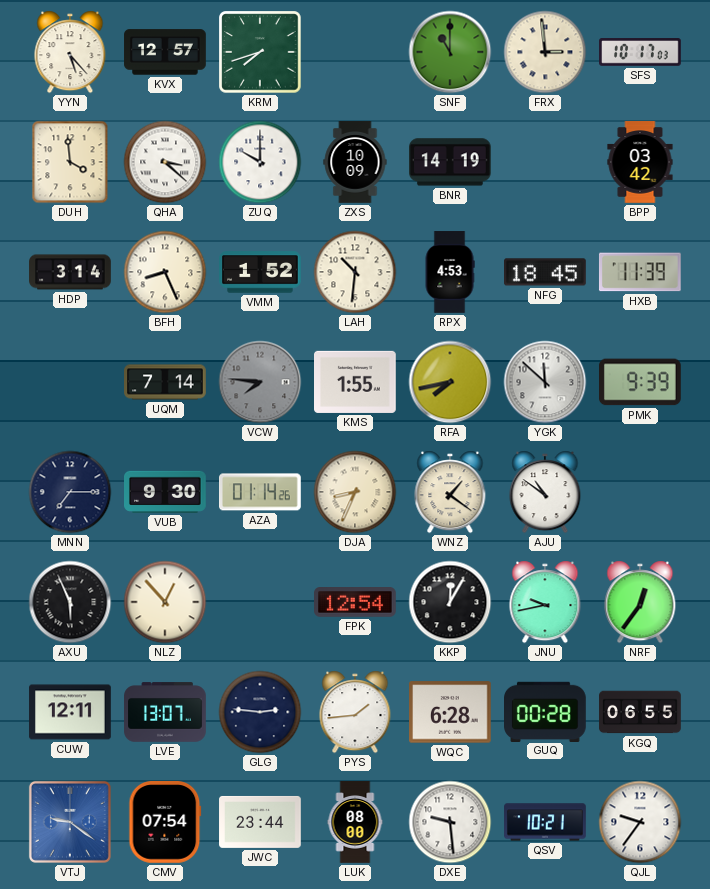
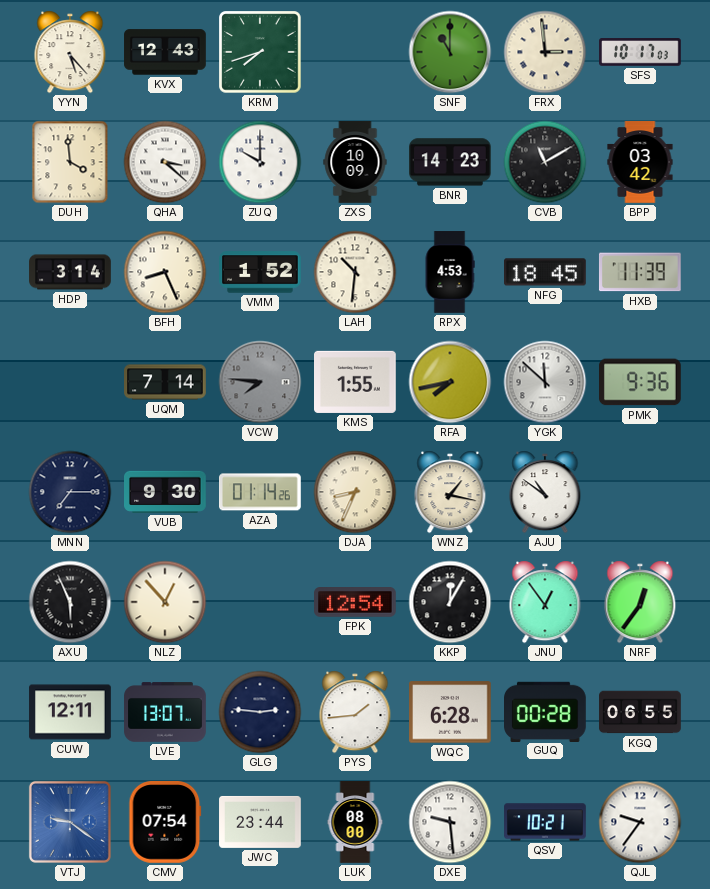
KVX: 12:57 -> 12:43 (165, 52)
BNR: 14:19 -> 14:23 (451, 162)
CVB: none -> 11:10 (545, 162)
PMK: 9:39 -> 9:36 (641, 382)
WNZ: 1:21 -> 1:17 (450, 492)
JNU: 9:43 -> 12:54 (545, 602)
